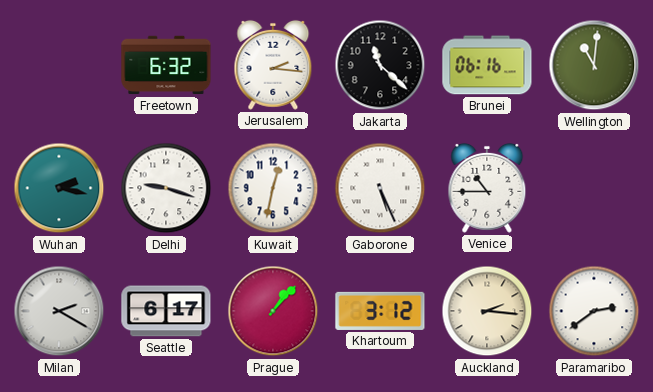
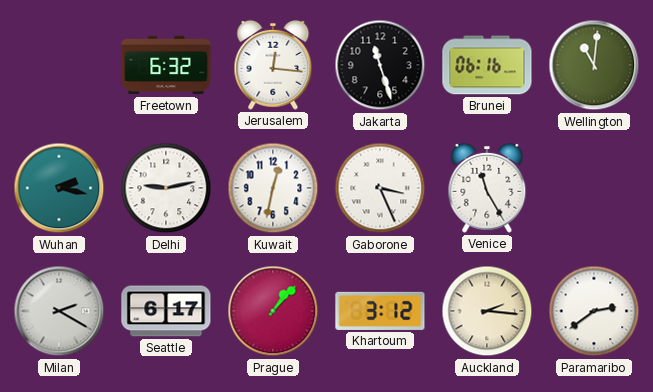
Jerusalem: 2:16 -> 12:16 (273, 65)
Jakarta: 11:22 -> 11:27 (380, 65)
Delhi: 9:18 -> 9:13 (166, 188)
Gaborone: 5:26 -> 3:26 (380, 188)
Venice: 10:45 -> 11:25 (487, 188)
